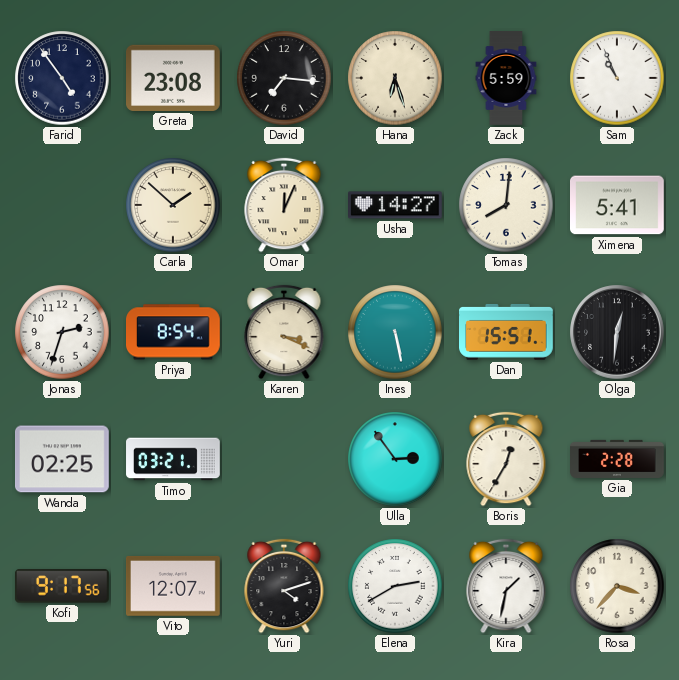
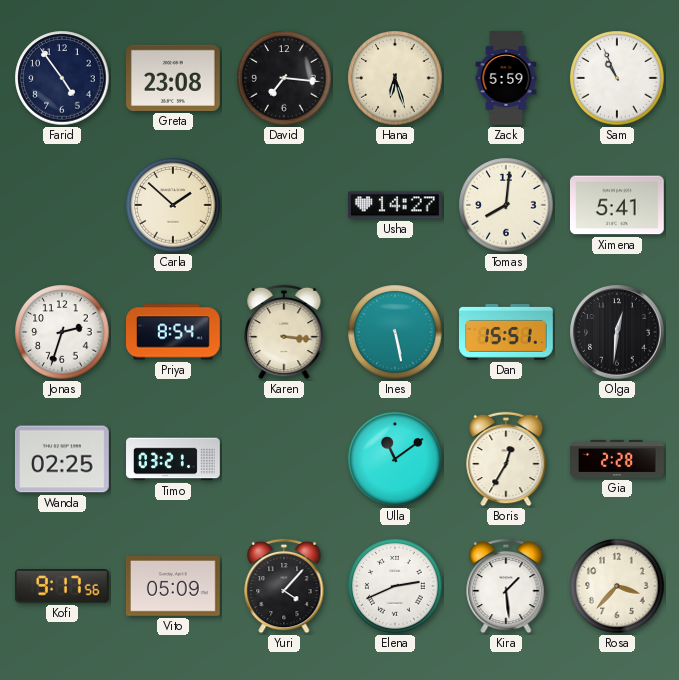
Omar: 12:04 -> none (284, 205)
Karen: 3:19 -> 3:16 (284, 332)
Ulla: 2:54 -> 11:09 (395, 459)
Vito: 12:07 -> 05:09 (174, 586)
Yuri: 4:12 -> 4:07 (284, 586)
Elena: 2:40 -> 2:41 (395, 586)
Kira: 1:32 -> 1:29 (506, 586)
